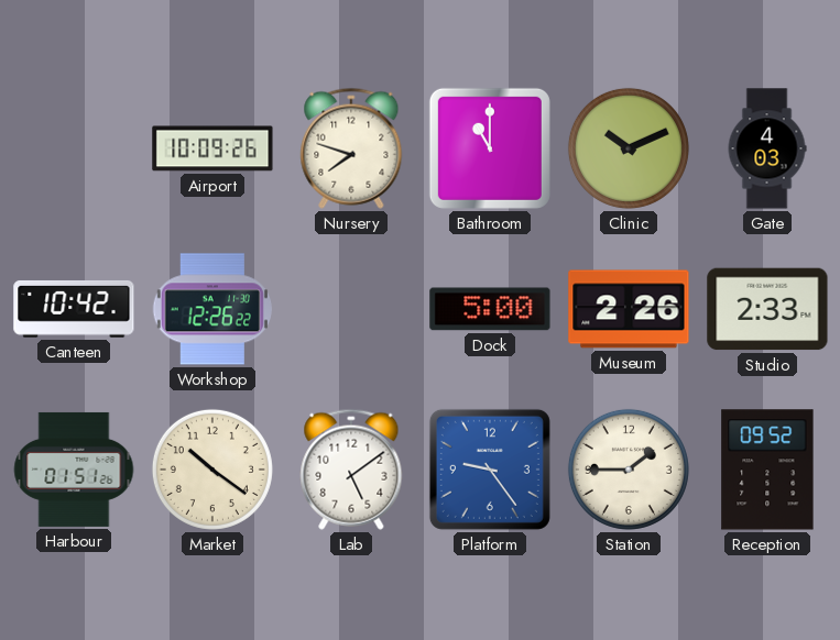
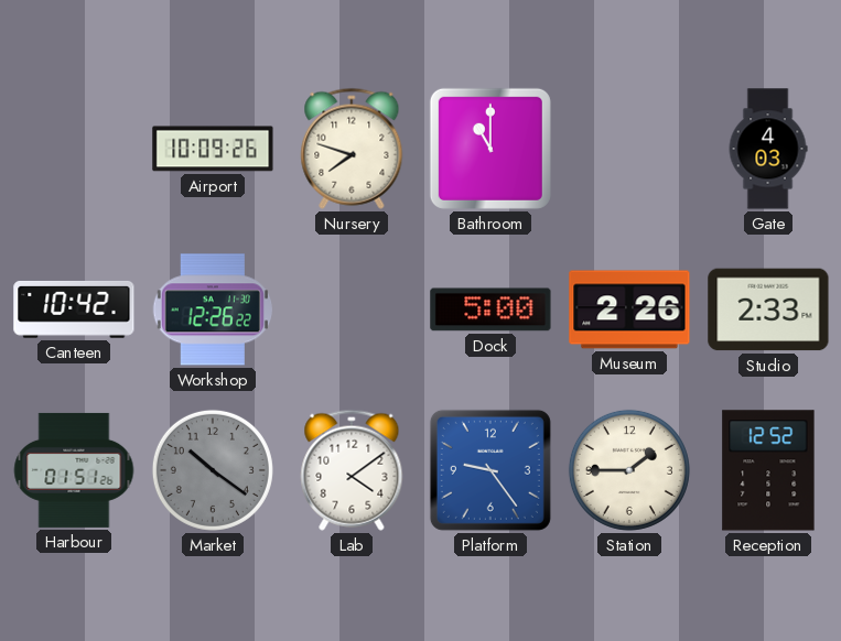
Clinic: 10:11 -> none (629, 148)
Market dial: cream -> grey (213, 470)
Lab: 5:09 -> 4:09 (352, 470)
Reception: 09:52 -> 12:52 (768, 470)
